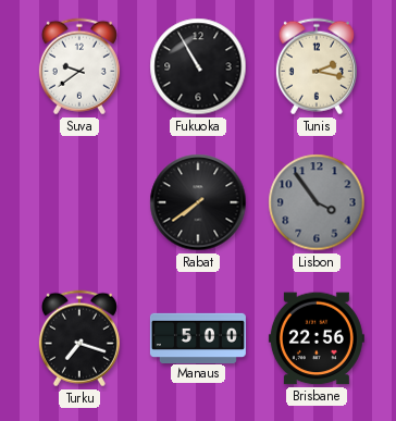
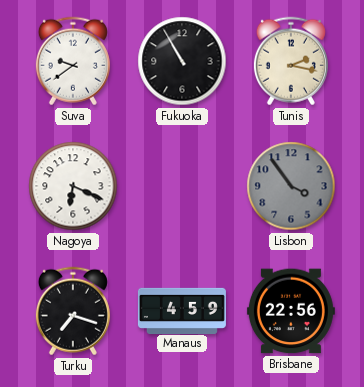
Nagoya: none -> 6:19 (73, 186)
Rabat: 7:39 -> none (198, 202)
Manaus: 5:00 -> 4:59 (182, 310)
